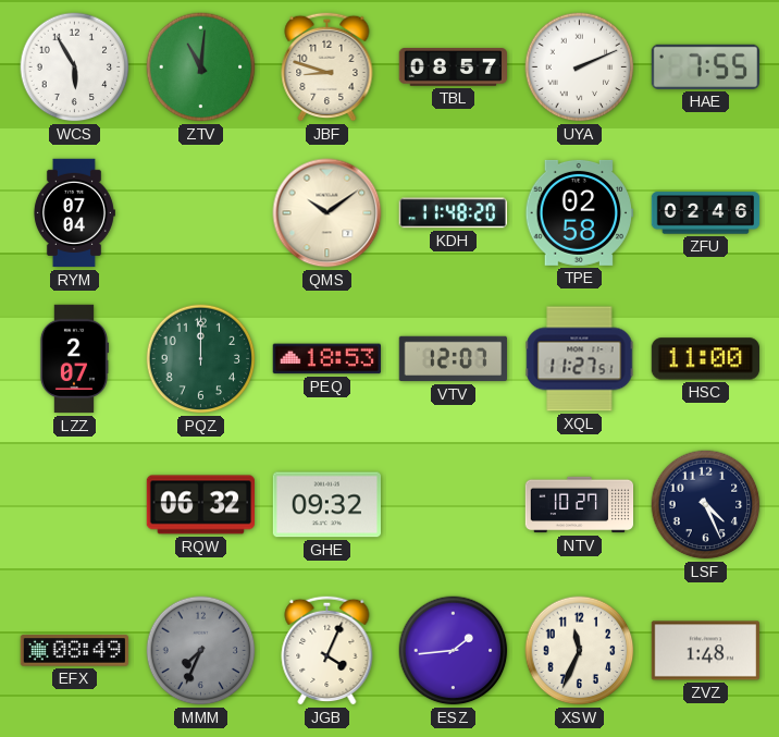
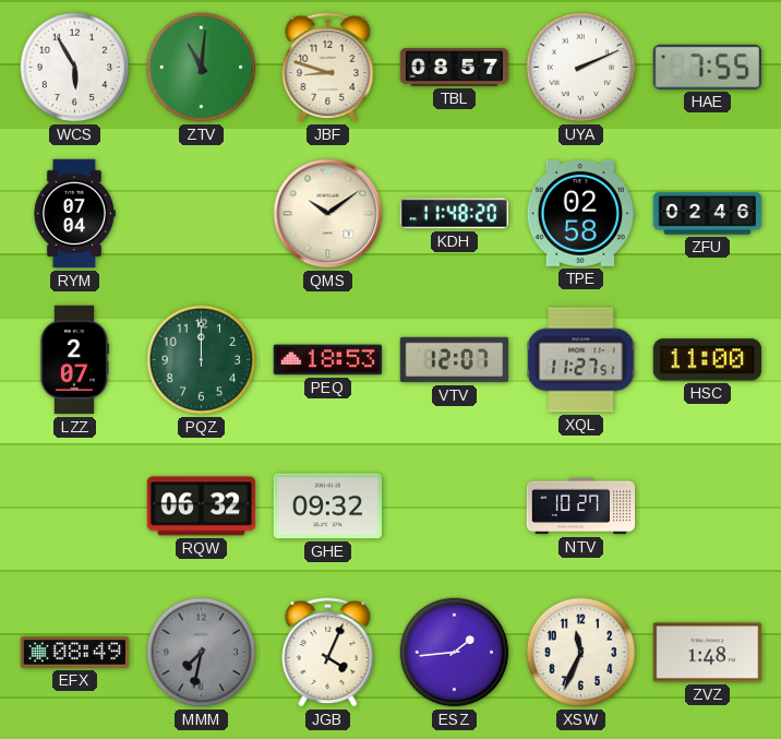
LSF: 4:26 -> none (706, 505)
MMM: 7:34 -> 7:32 (202, 653)
